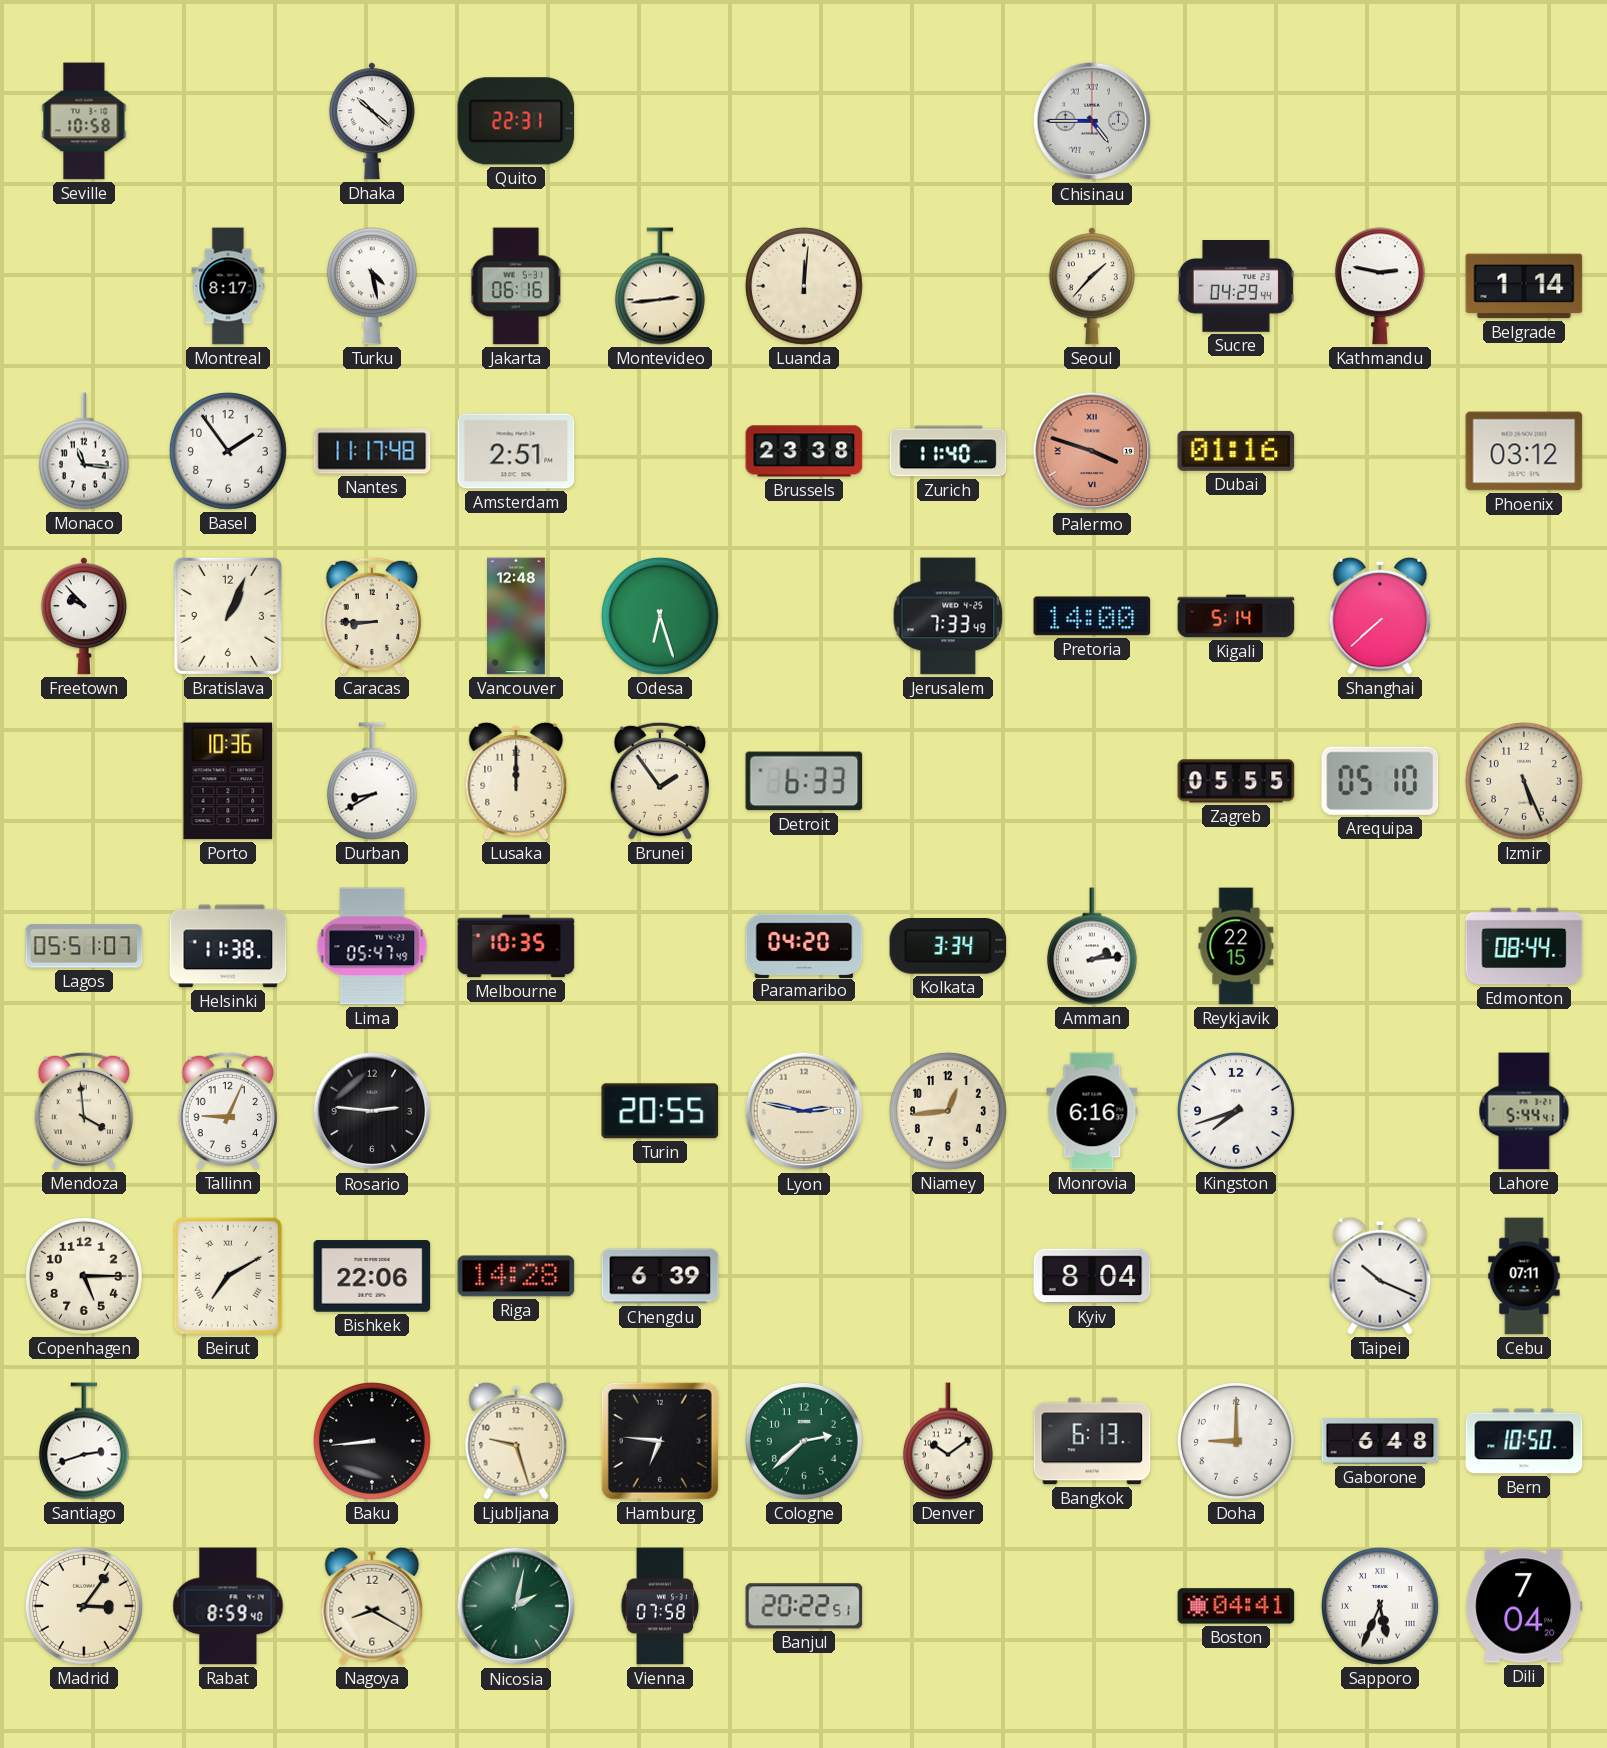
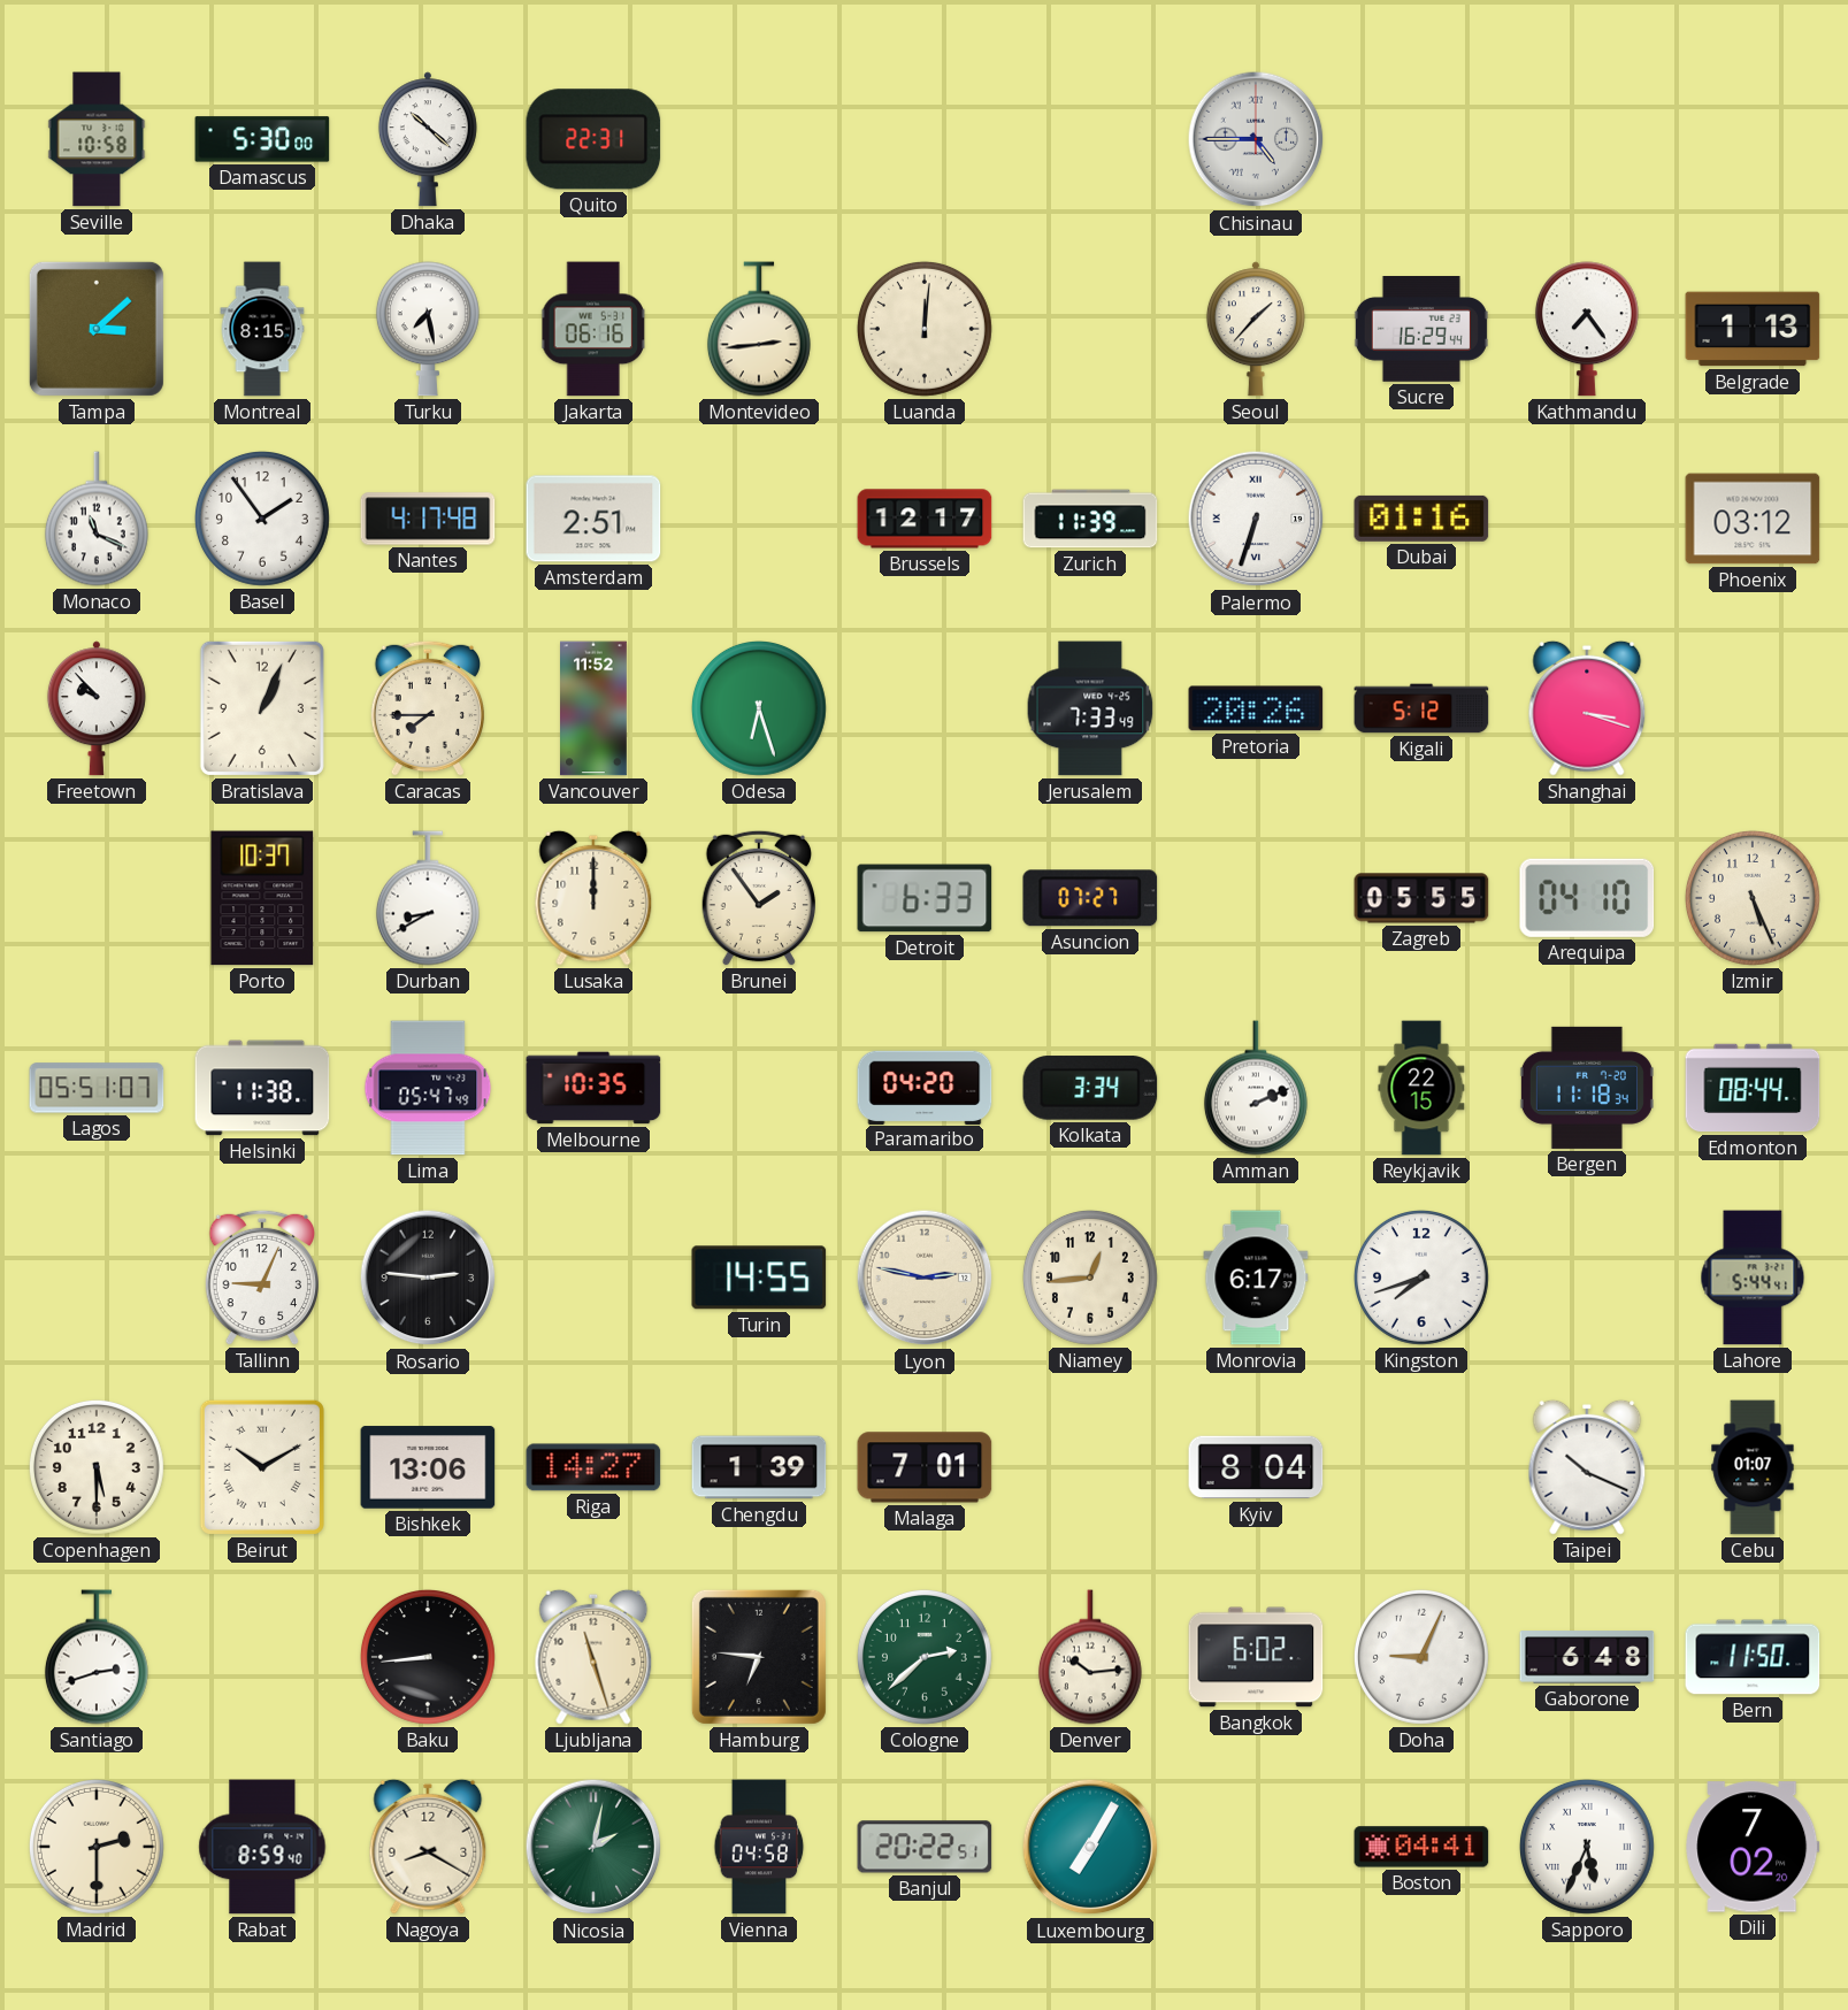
Damascus: none -> 5:30 (262, 139)
Tampa: none -> 3:08 (97, 329)
Montreal: 8:17 -> 8:15 (262, 329)
Turku: 4:28 -> 7:28 (428, 329)
Sucre: 04:29 -> 16:29 (1421, 330)
Kathmandu: 2:47 -> 7:24 (1587, 329)
Belgrade: 1:14 -> 1:13 (1753, 329)
Monaco: 11:16 -> 11:19 (97, 519)
Nantes: 11:17 -> 4:17 (428, 519)
Brussels: 23:38 -> 12:17 (925, 519)
Zurich: 11:40 -> 11:39 (1090, 519)
Palermo: 3:48 -> 6:33 (1256, 519)
Palermo dial: salmon -> white (1256, 519)
Caracas: 8:45 -> 7:45 (427, 708)
Vancouver: 12:48 -> 11:52 (595, 708)
Pretoria: 14:00 -> 20:26 (1256, 708)
Kigali: 5:14 -> 5:12 (1421, 708)
Shanghai: 7:38 -> 3:18 (1587, 708)
Porto: 10:36 -> 10:37 (262, 898)
Asuncion: none -> 07:27 (1090, 898)
Arequipa: 05:10 -> 04:10 (1587, 898)
Amman: 2:14 -> 2:11 (1256, 1088)
Bergen: none -> 11:18 (1587, 1088)
Mendoza: 3:59 -> none (83, 1111)
Turin: 20:55 -> 14:55 (759, 1278)
Monrovia: 6:16 -> 6:17 (1256, 1278)
Copenhagen: 5:15 -> 5:30 (97, 1467)
Beirut: 7:10 -> 10:10 (262, 1467)
Bishkek: 22:06 -> 13:06 (428, 1467)
Riga: 14:28 -> 14:27 (593, 1467)
Chengdu: 6:39 -> 1:39 (759, 1467)
Malaga: none -> 7:01 (925, 1467)
Cebu: 07:11 -> 01:07 (1753, 1467)
Ljubljana: 9:27 -> 11:27 (593, 1657)
Denver: 10:09 -> 10:14 (1090, 1657)
Bangkok: 6:13 -> 6:02 (1256, 1657)
Doha: 9:00 -> 9:04 (1421, 1657)
Bern: 10:50 -> 11:50 (1753, 1657)
Madrid: 3:06 -> 2:30 (97, 1847)
Vienna: 07:58 -> 04:58 (759, 1847)
Luxembourg: none -> 7:05 (1090, 1847)
Dili: 7:04 -> 7:02 (1753, 1847)
